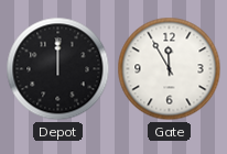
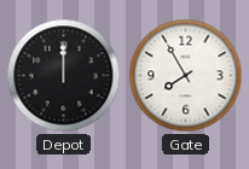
Gate: 11:55 -> 7:55 (186, 76)
